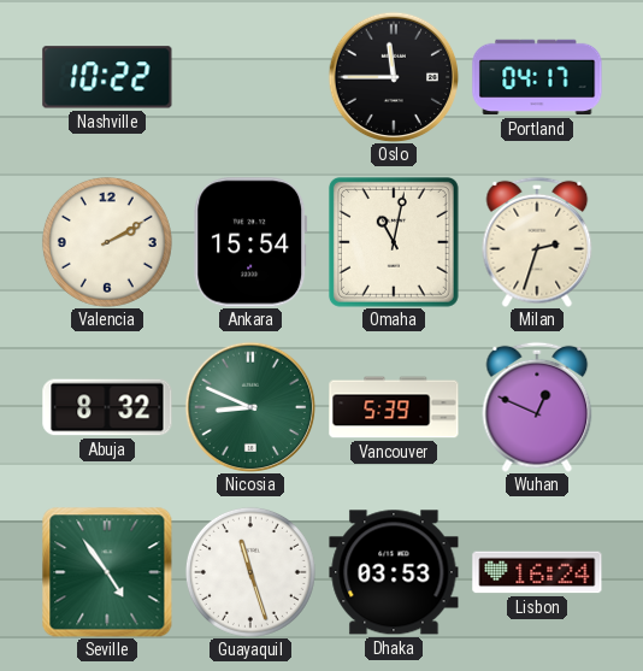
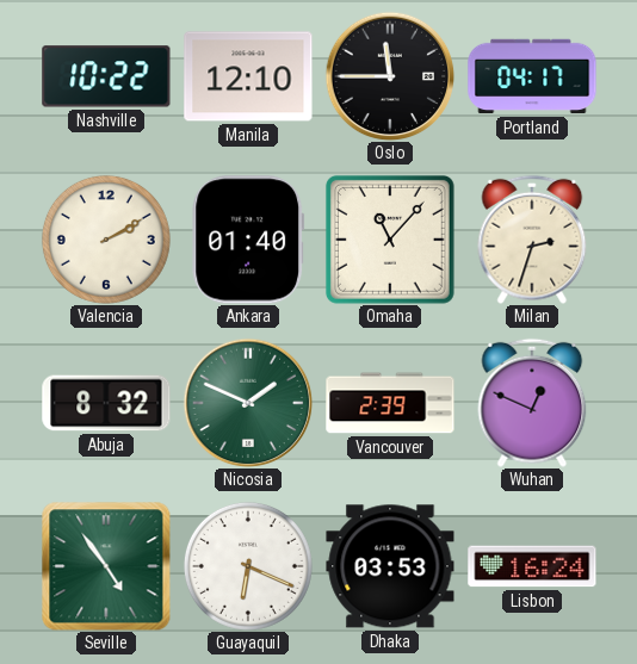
Manila: none -> 12:10 (248, 76)
Ankara: 15:54 -> 01:40 (248, 240)
Omaha: 11:02 -> 11:07 (390, 240)
Nicosia: 8:49 -> 1:49 (248, 403)
Vancouver: 5:39 -> 2:39 (390, 403)
Guayaquil: 11:27 -> 6:19 (248, 566)
